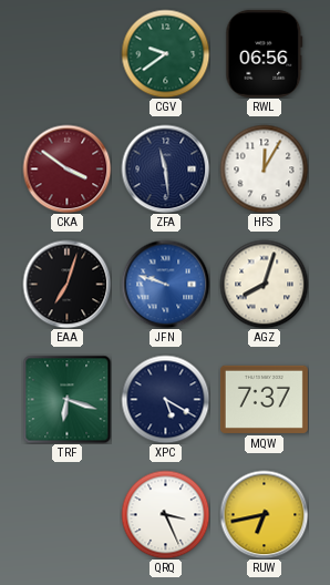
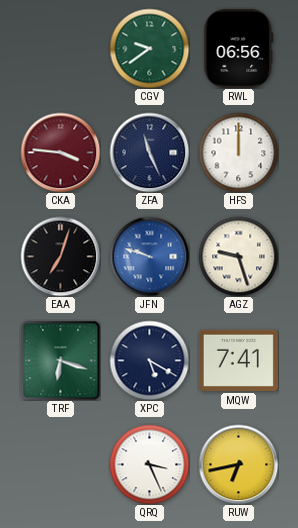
CKA: 3:51 -> 3:46 (60, 152)
ZFA: 11:29 -> 11:26 (149, 152)
HFS: 12:05 -> 12:00 (238, 152)
AGZ: 8:03 -> 9:27 (238, 256)
MQW: 7:37 -> 7:41 (238, 360)
